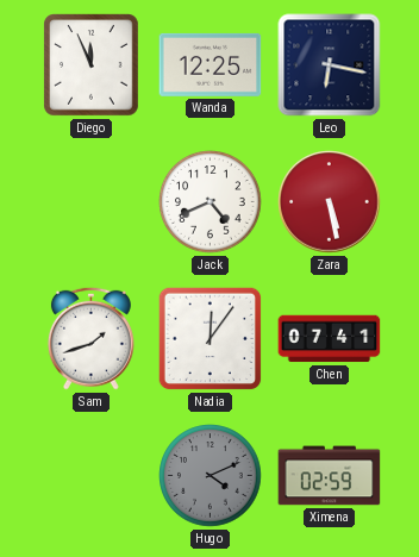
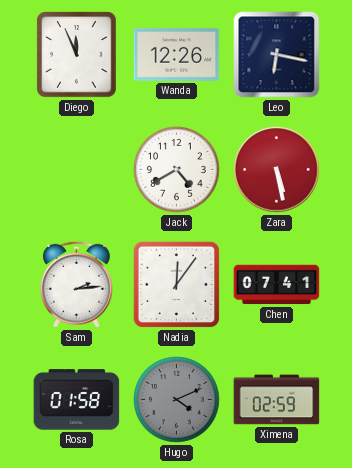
Wanda: 12:25 -> 12:26 (177, 54)
Jack: 4:41 -> 4:40 (177, 170)
Sam: 1:42 -> 2:14 (76, 284)
Rosa: none -> 01:58 (77, 400)
